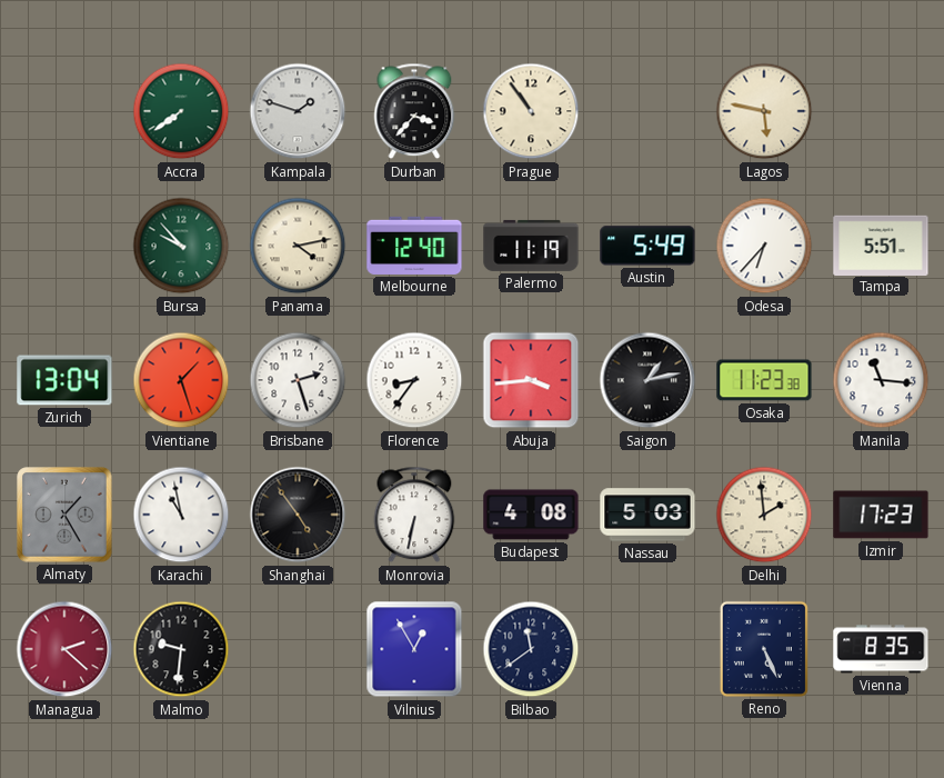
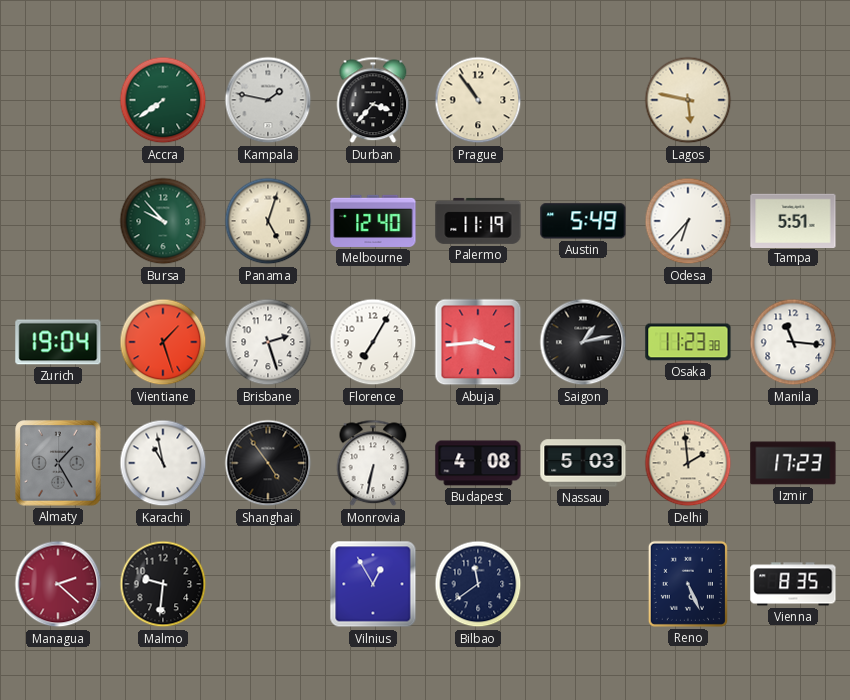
Kampala: 1:48 -> 1:47 (268, 100)
Panama: 4:13 -> 5:03 (268, 221)
Zurich: 13:04 -> 19:04 (58, 342)
Florence: 8:36 -> 7:05 (373, 342)
